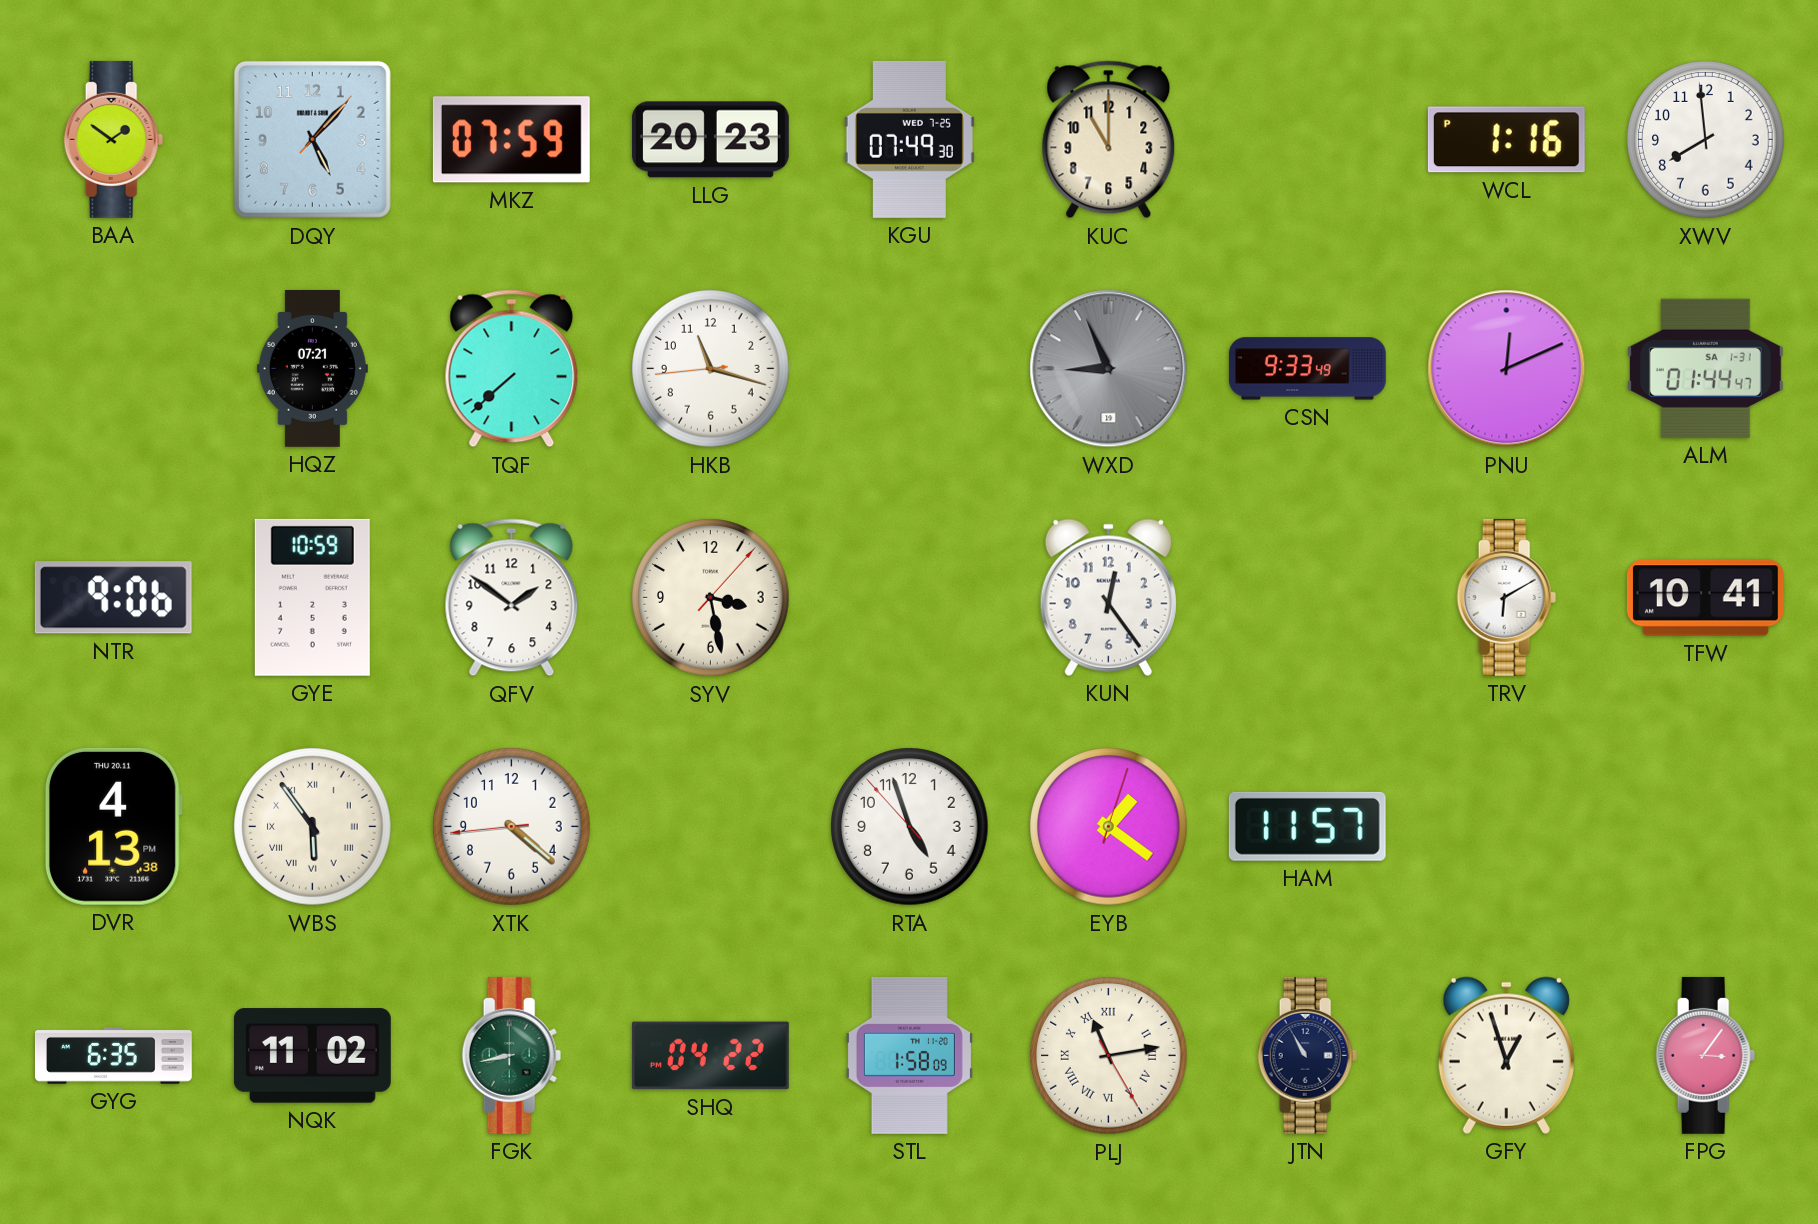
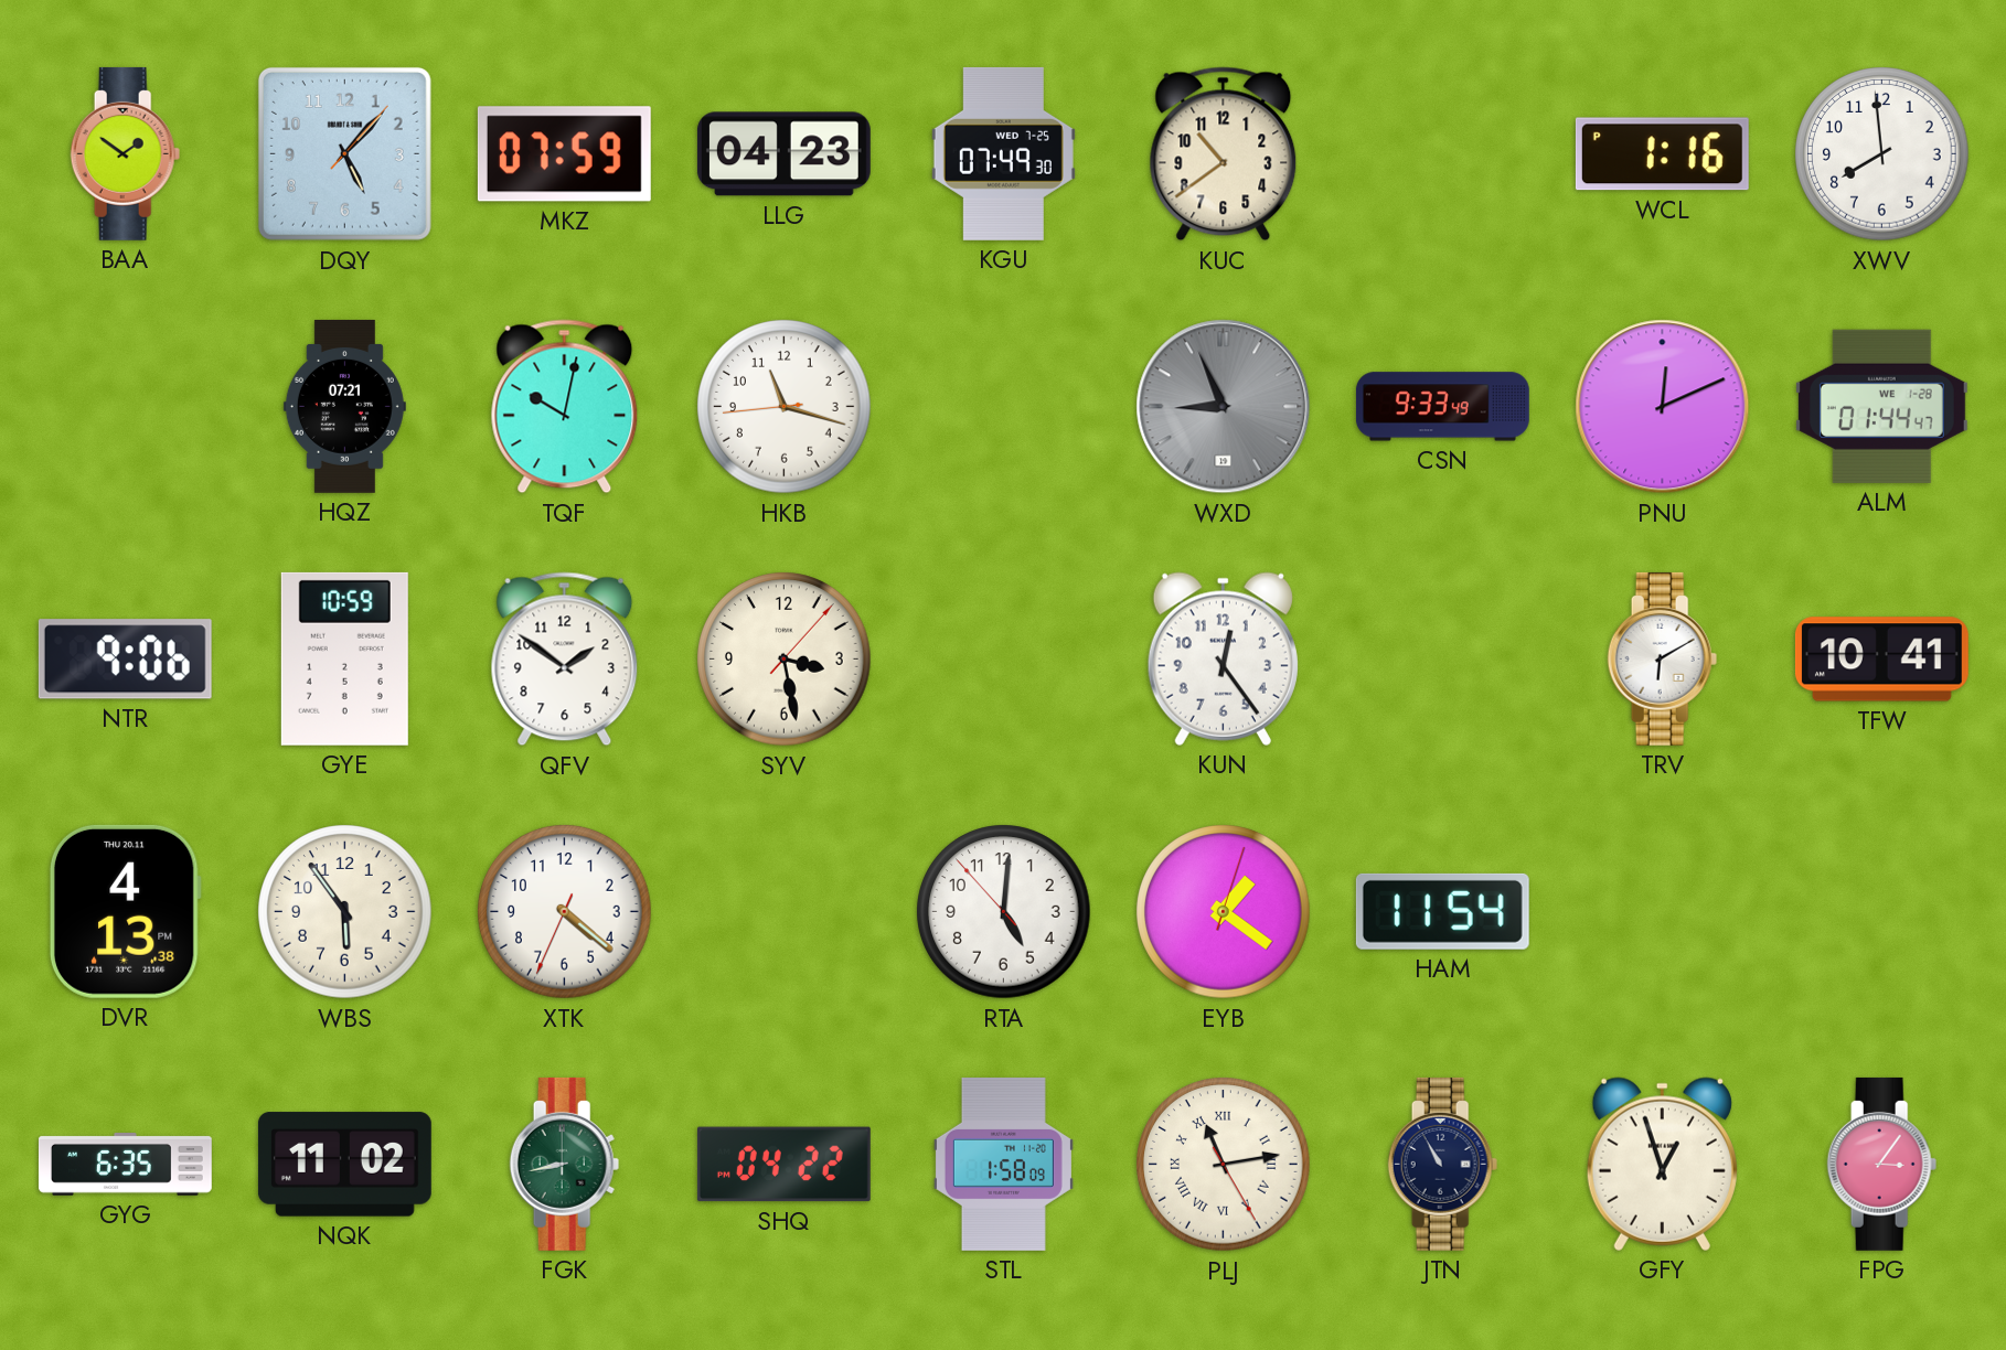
LLG: 20:23 -> 04:23 (783, 154)
KUC: 11:00 -> 10:39 (1224, 154)
TQF: 7:38 -> 10:02 (565, 407)
ALM date: SA 1-31 -> WE 1-28 (1881, 406)
WBS numerals: Roman -> Arabic (345, 912)
XTK: 4:21:44 -> 4:21:34 (565, 912)
RTA: 4:56 -> 5:00 (1004, 912)
HAM: 11:57 -> 11:54 (1442, 911)
